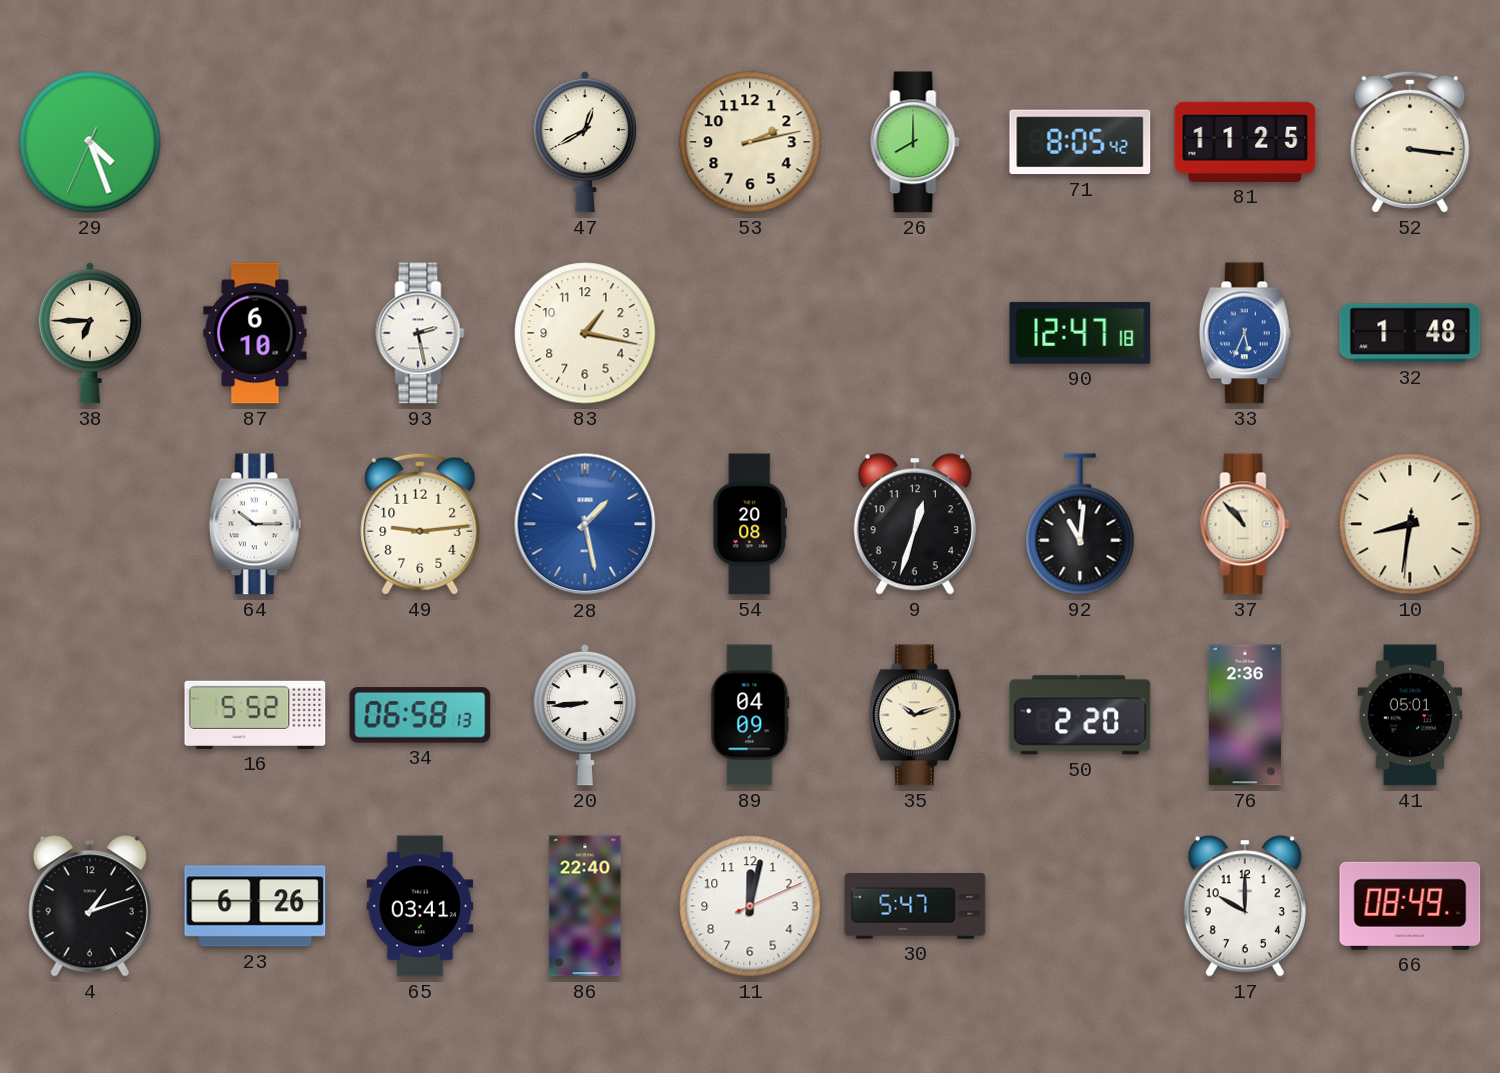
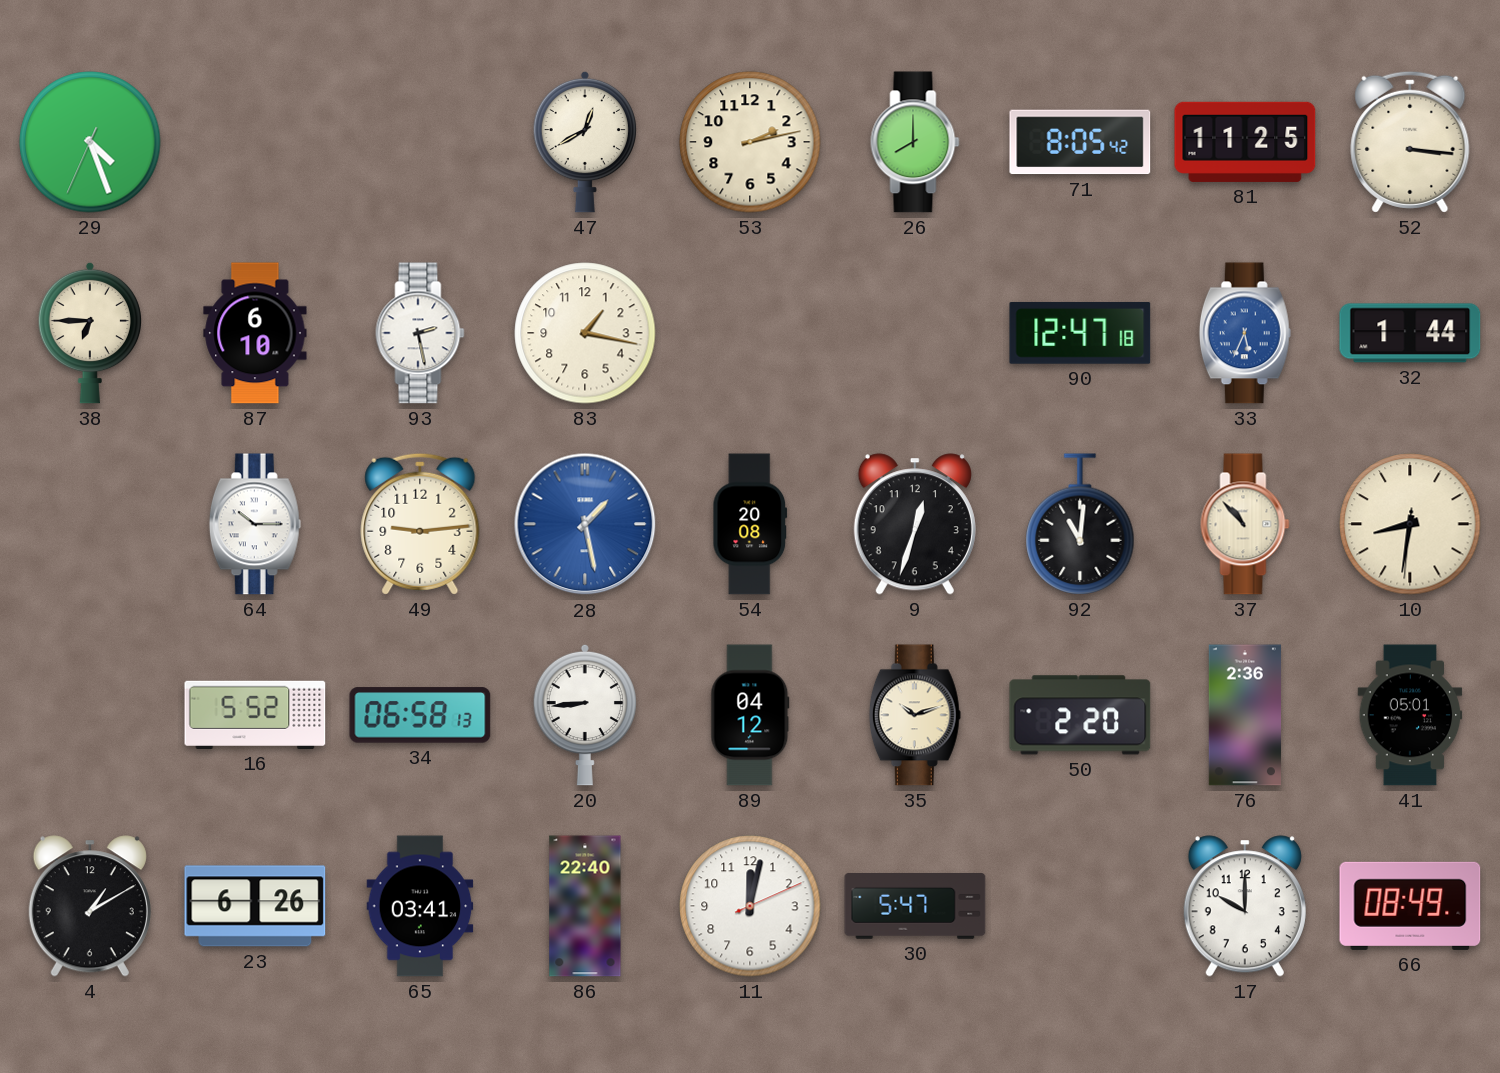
32: 1:48 -> 1:44 (1410, 333)
89: 04:09 -> 04:12 (750, 715)
4: 1:12 -> 1:10 (90, 906)
